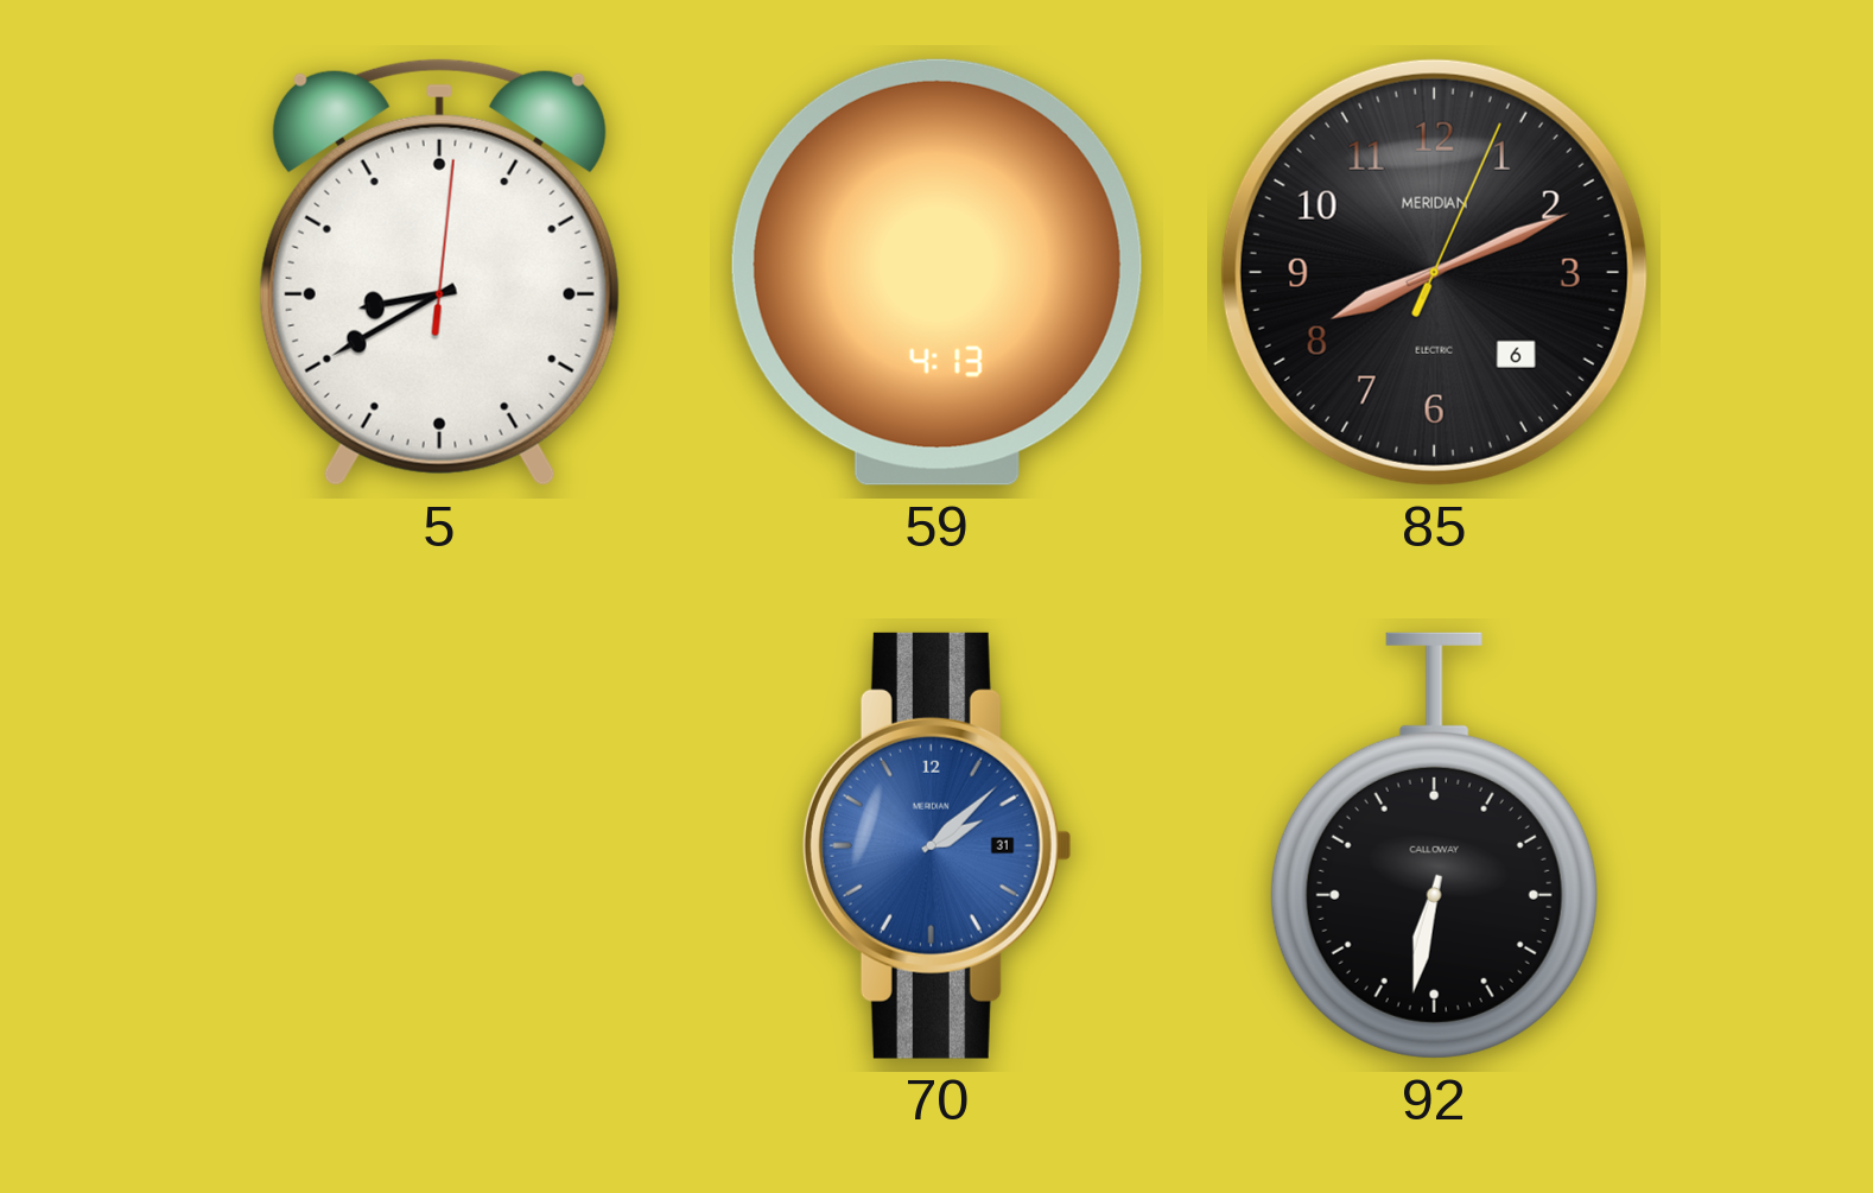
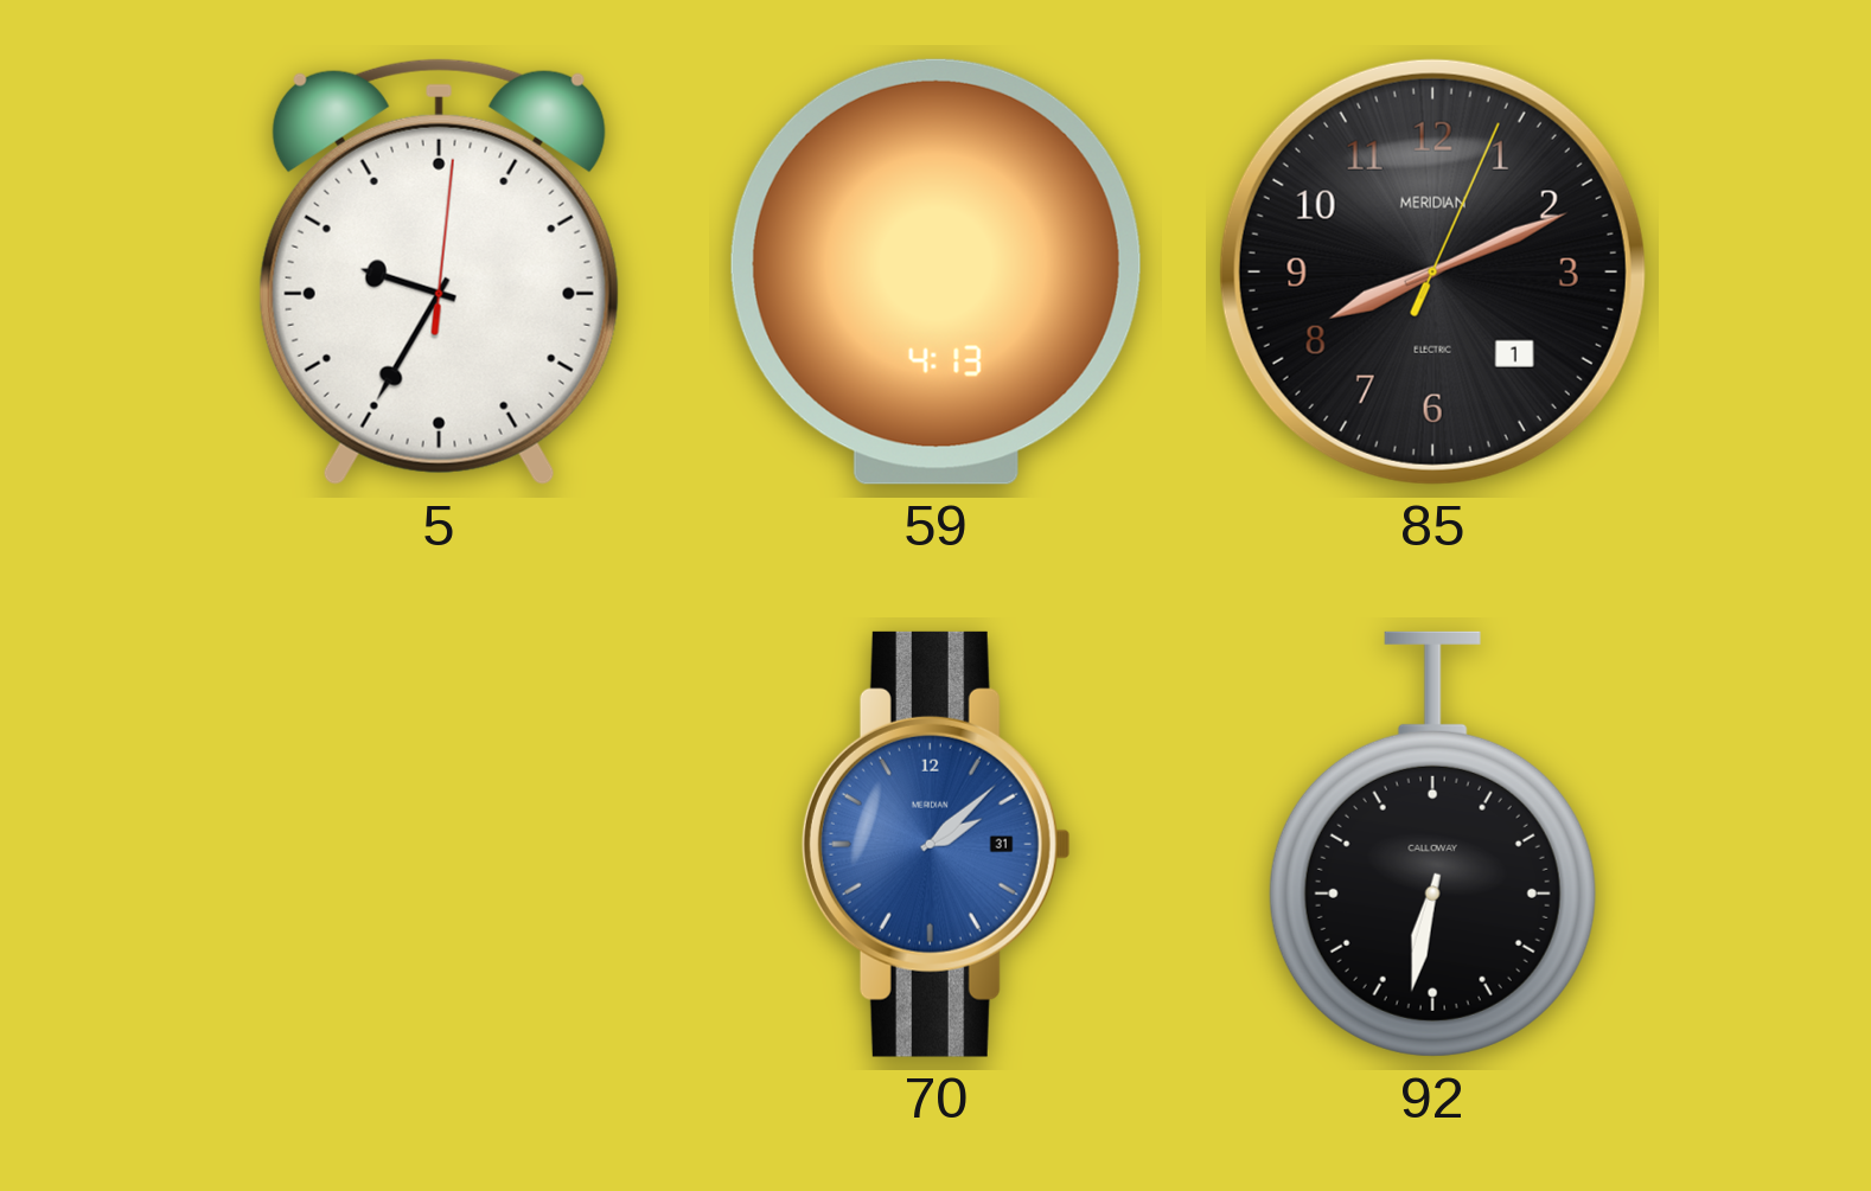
5: 8:40 -> 9:35 (439, 271)
85 date: 6 -> 1 (1432, 271)
